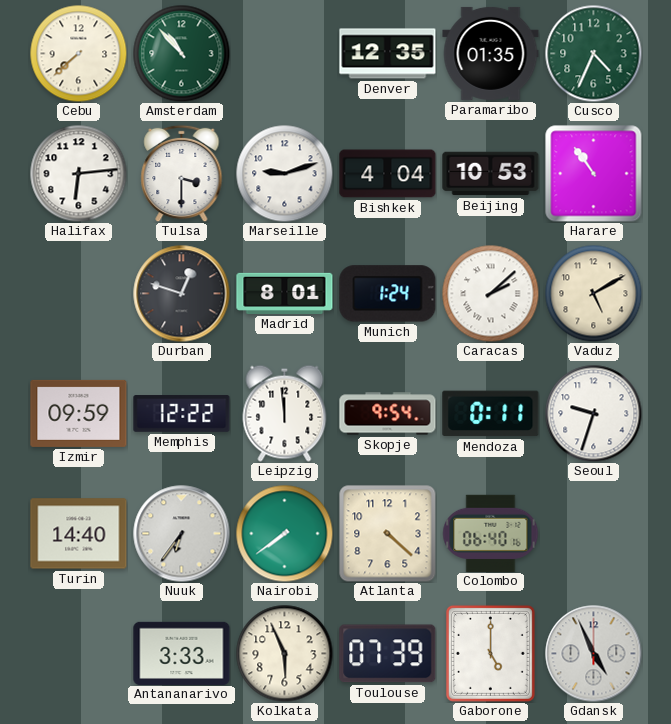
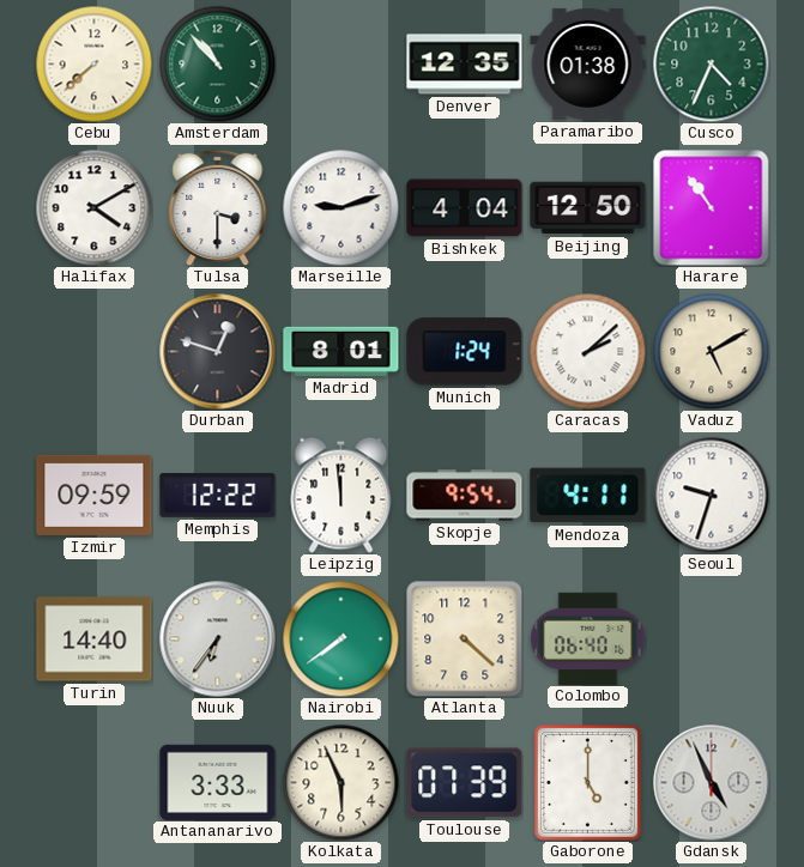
Paramaribo: 01:35 -> 01:38 (588, 63)
Halifax: 6:14 -> 4:10 (93, 207)
Beijing: 10:53 -> 12:50 (588, 208)
Mendoza: 0:11 -> 4:11 (588, 496)
